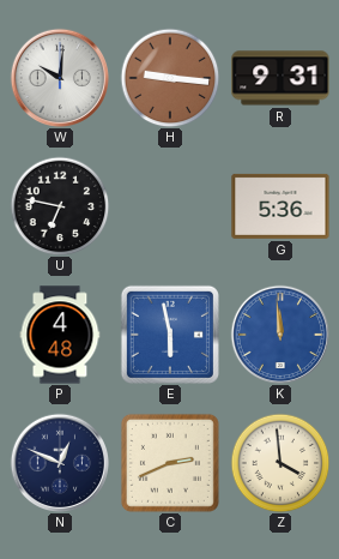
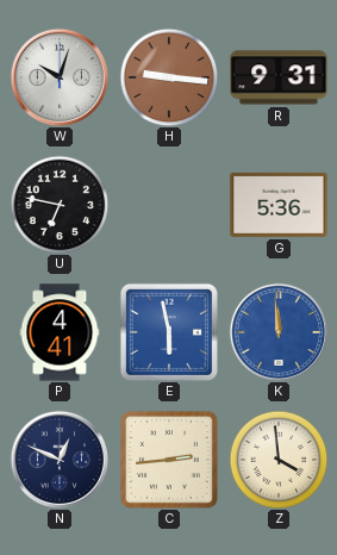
W: 10:01 -> 10:03 (58, 76)
P: 4:48 -> 4:41 (60, 332)
C: 2:41 -> 2:44 (169, 460)
